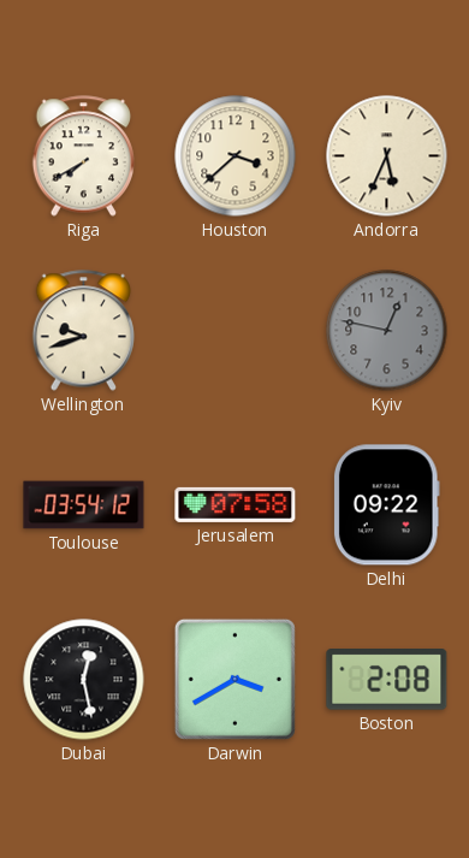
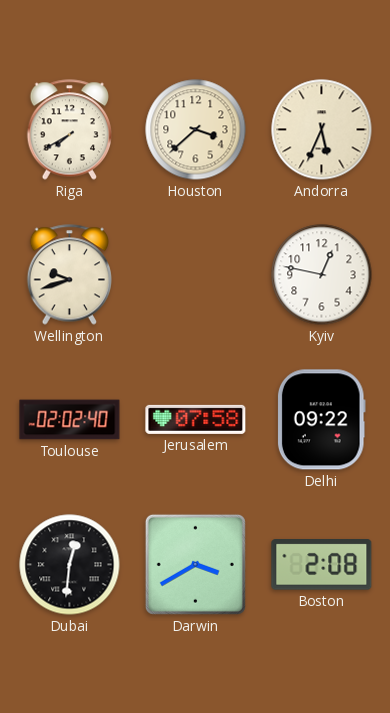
Kyiv dial: grey -> white (322, 275)
Toulouse: 03:54 -> 02:02 (70, 420)
Dubai: 12:28 -> 12:31 (70, 565)
